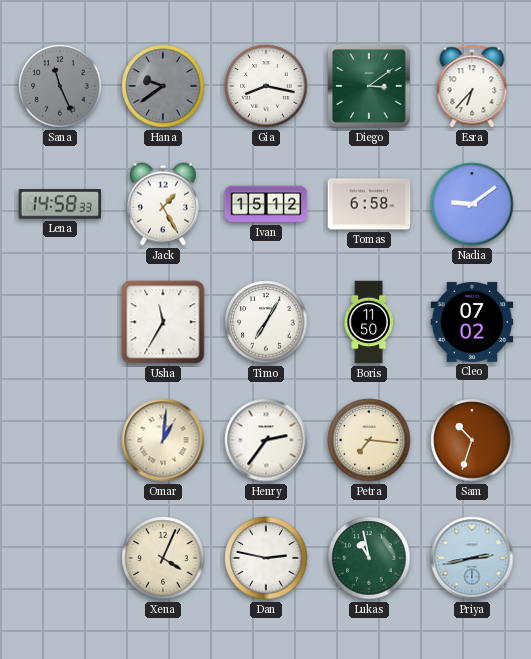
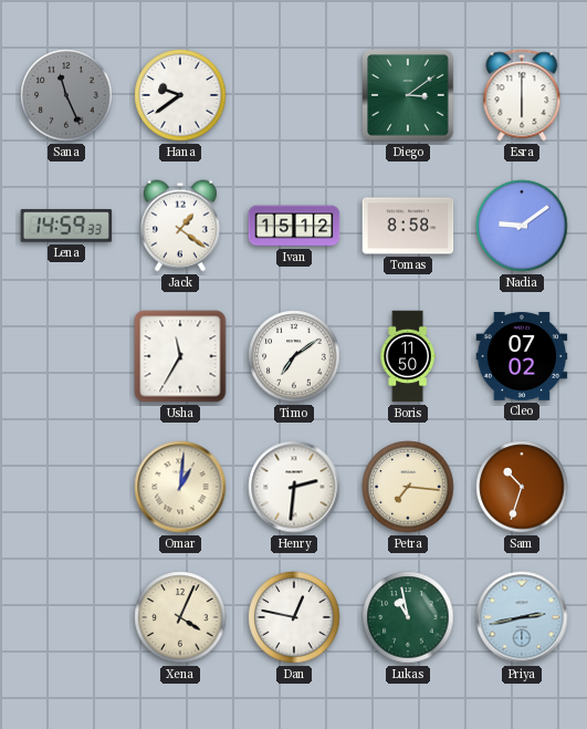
Hana dial: grey -> white (180, 95)
Gia: 8:17 -> none (266, 86)
Esra: 6:37 -> 6:00 (522, 95)
Lena: 14:58 -> 14:59 (66, 226)
Jack: 1:25 -> 1:21 (180, 226)
Tomas: 6:58 -> 8:58 (408, 226)
Timo: 7:05 -> 7:09 (294, 356)
Henry: 2:36 -> 2:31 (294, 487)
Dan: 2:47 -> 12:47 (294, 617)
